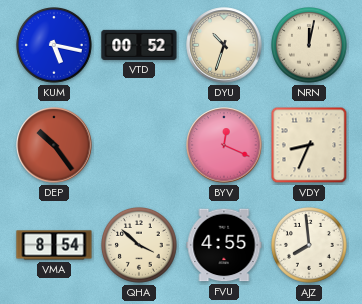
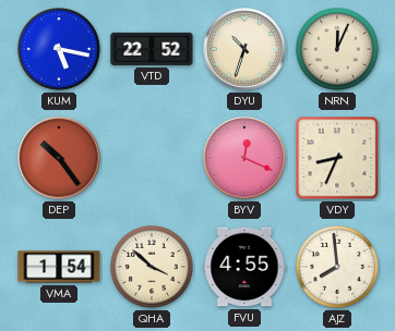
VTD: 00:52 -> 22:52 (152, 49)
NRN: 12:02 -> 12:04 (338, 50)
VMA: 8:54 -> 1:54 (59, 267)
